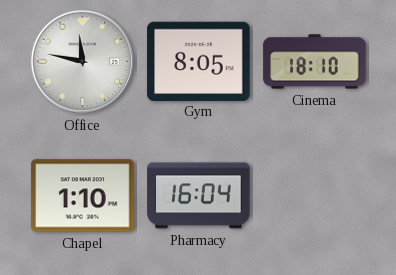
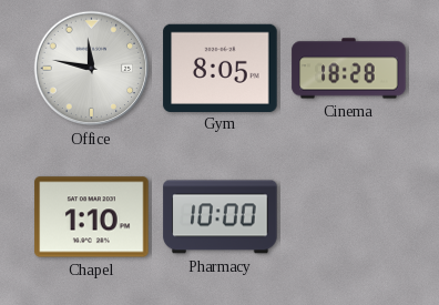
Cinema: 18:10 -> 18:28 (349, 69)
Pharmacy: 16:04 -> 10:00 (221, 217)
